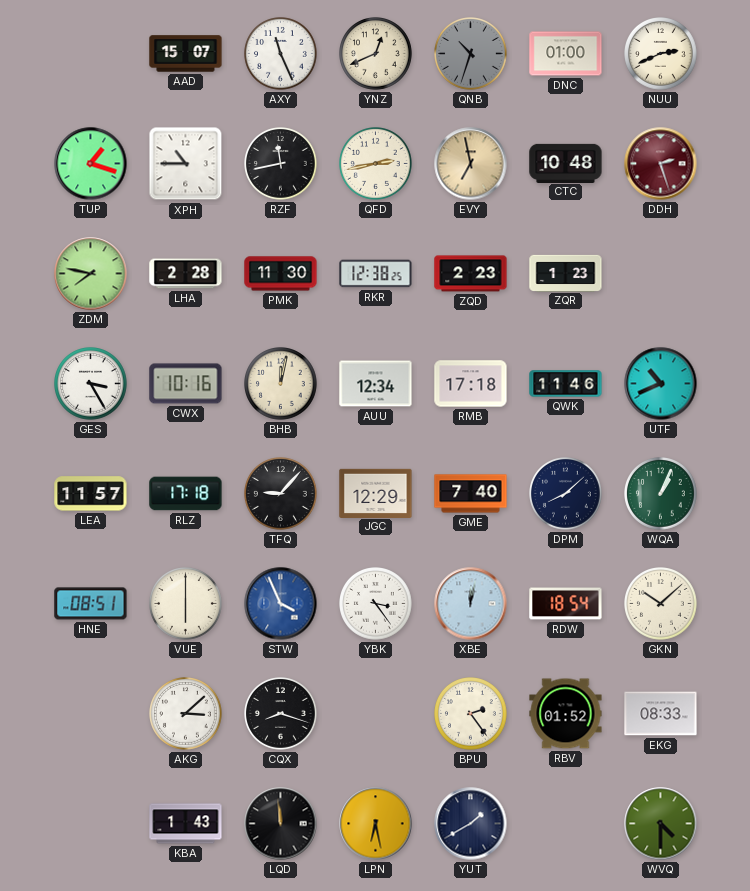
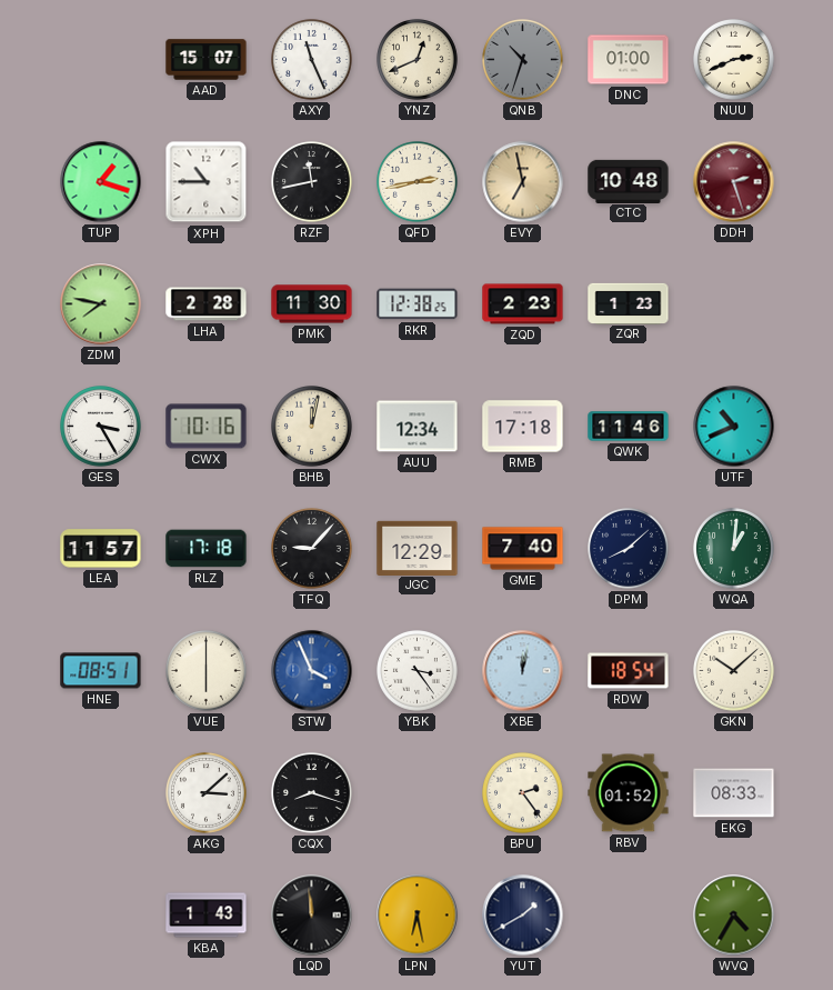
WQA: 1:04 -> 1:01 (734, 549)
WVQ: 4:30 -> 4:35 (734, 916)
